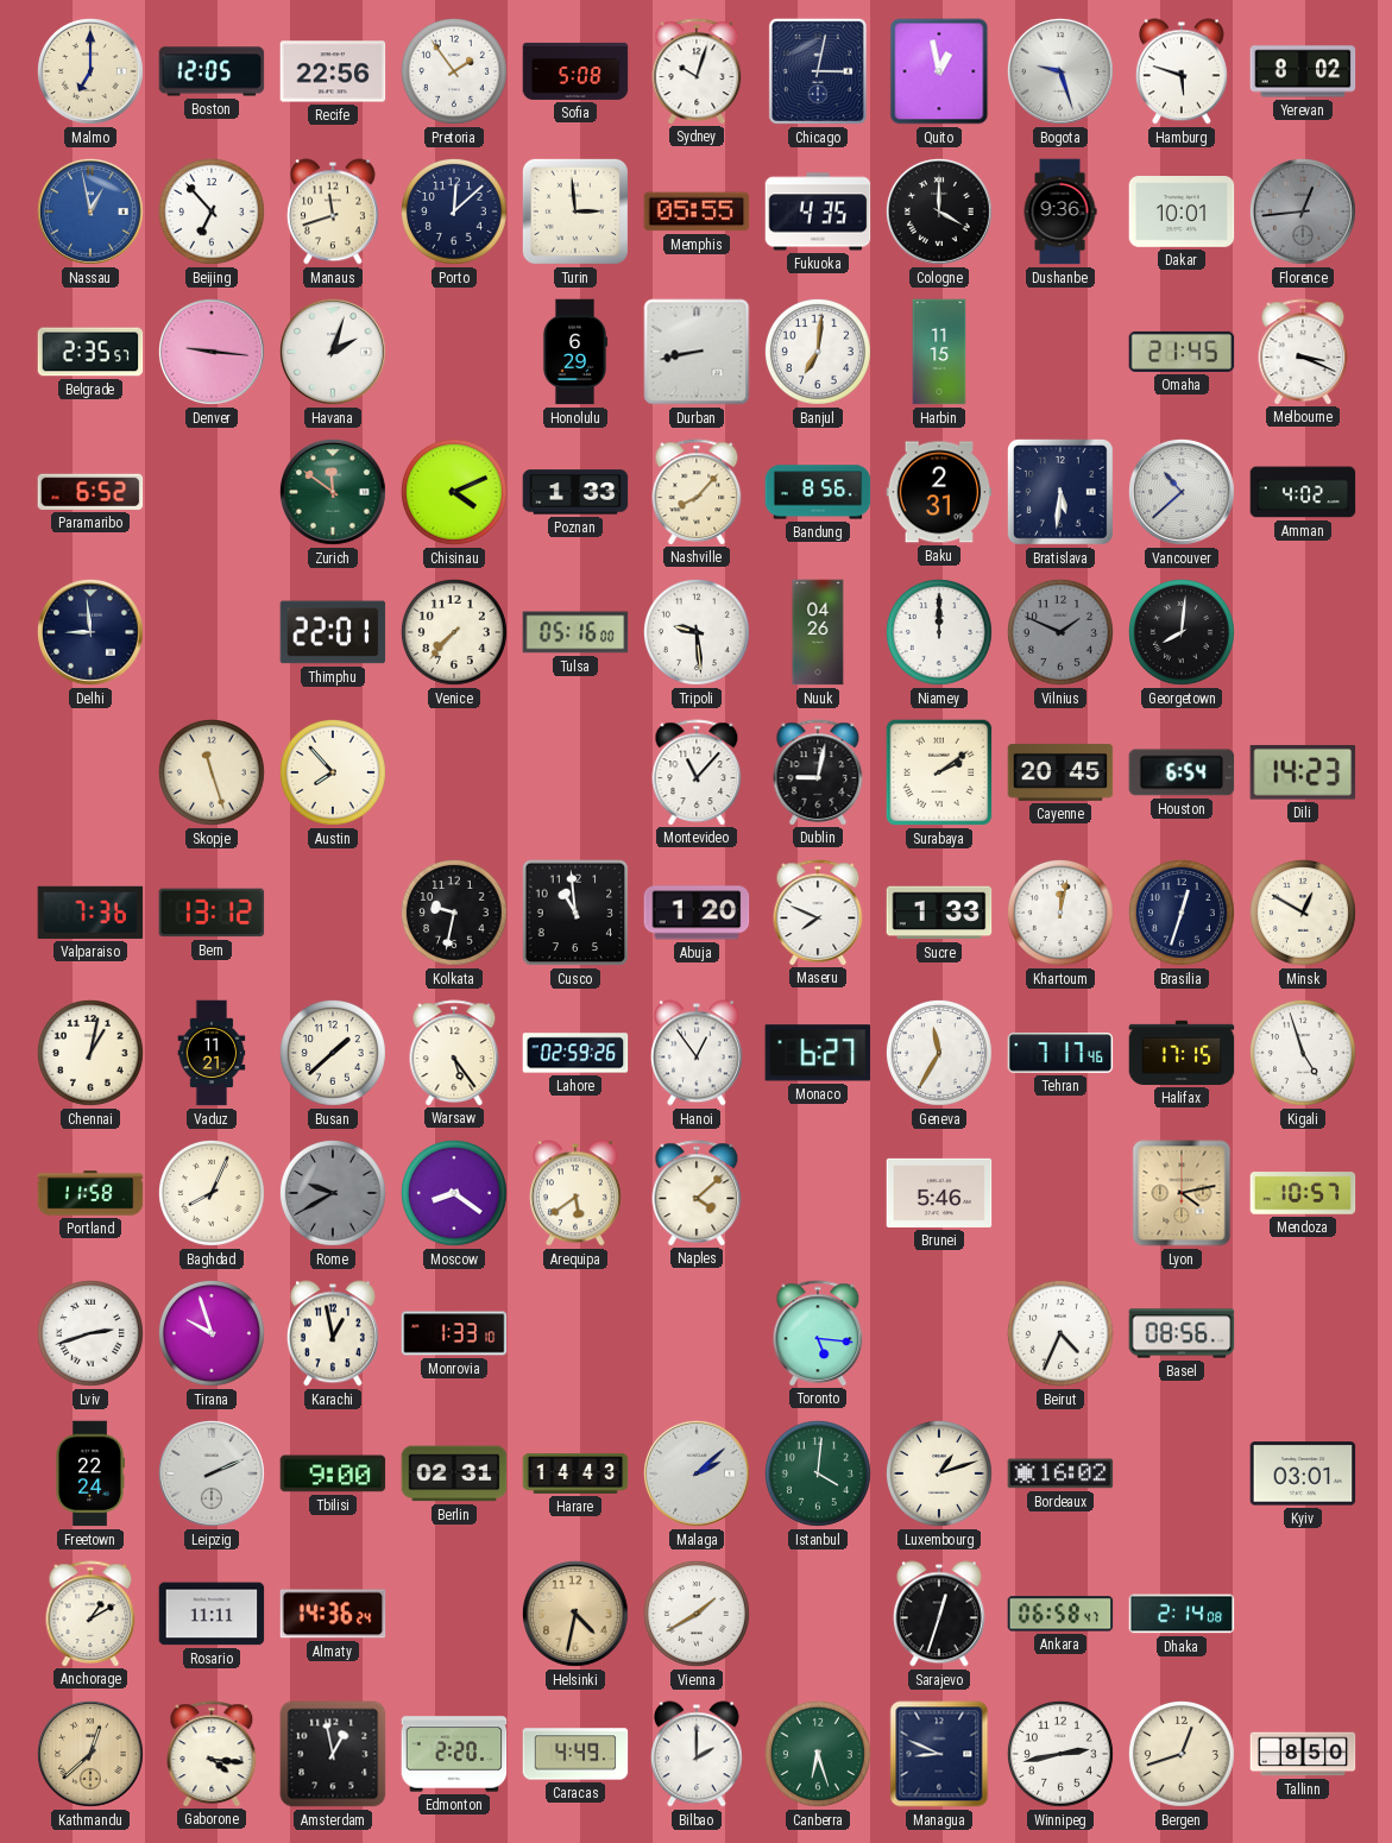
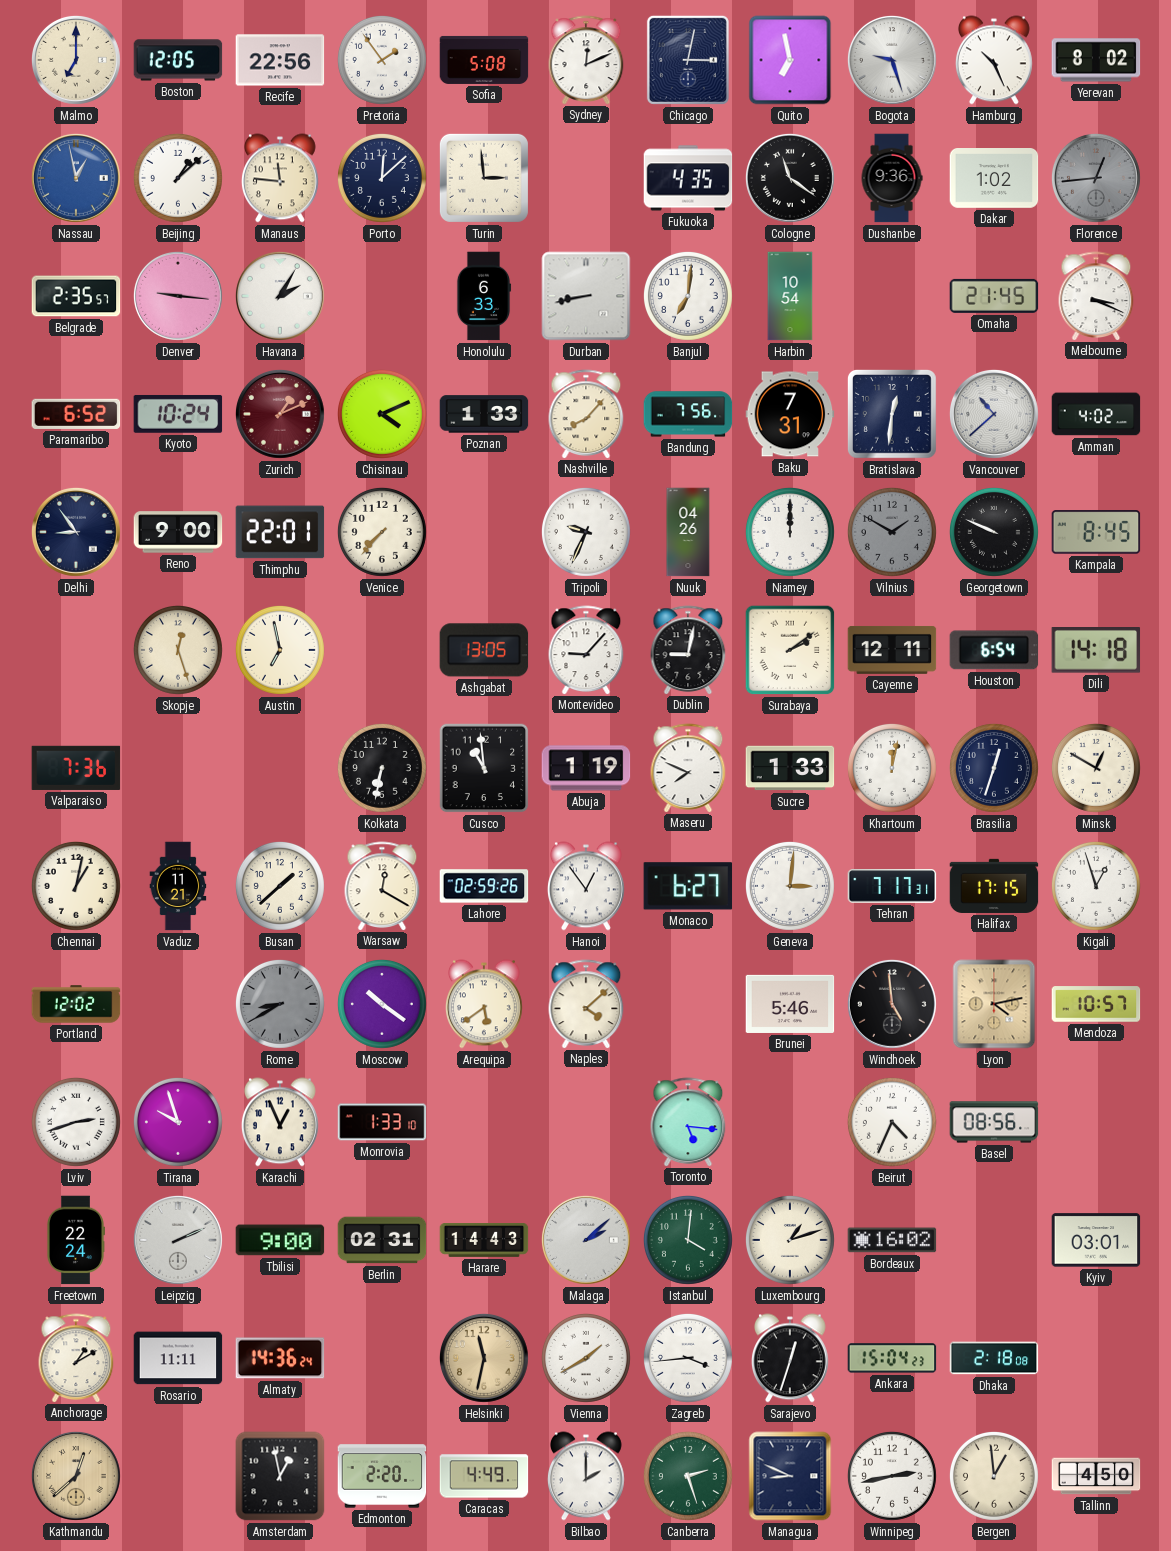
Sydney: 10:03 -> 12:11 (586, 60)
Quito: 12:58 -> 6:58 (790, 60)
Hamburg: 5:48 -> 10:26 (994, 60)
Beijing: 6:53 -> 1:08 (178, 178)
Manaus: 11:42 -> 11:46 (280, 178)
Memphis: 05:55 -> none (697, 212)
Cologne: 4:00 -> 11:21 (790, 178)
Dakar: 10:01 -> 1:02 (994, 179)
Havana: 2:03 -> 2:05 (280, 296)
Honolulu: 6:29 -> 6:33 (484, 296)
Harbin: 11:15 -> 10:54 (790, 296)
Kyoto: none -> 10:24 (178, 414)
Zurich: 11:51 -> 1:11 (280, 414)
Zurich dial: green -> burgundy (280, 414)
Bandung: 8:56 -> 7:56 (688, 414)
Baku: 2:31 -> 7:31 (790, 414)
Bratislava: 5:31 -> 12:31 (893, 415)
Delhi: 8:59 -> 8:54 (76, 532)
Reno: none -> 9:00 (178, 532)
Tulsa: 05:16 -> none (575, 632)
Tripoli: 9:29 -> 9:34 (586, 532)
Vilnius: 1:49 -> 1:50 (892, 532)
Georgetown: 8:01 -> 9:49 (994, 532)
Kampala: none -> 8:45 (1096, 532)
Skopje: 11:27 -> 12:27 (178, 650)
Austin: 7:53 -> 6:58 (280, 650)
Ashgabat: none -> 13:05 (484, 650)
Montevideo: 11:07 -> 9:07 (586, 650)
Cayenne: 20:45 -> 12:11 (892, 650)
Dili: 14:23 -> 14:18 (1096, 651)
Bern: 13:12 -> none (212, 913)
Kolkata: 9:32 -> 6:32 (382, 768)
Abuja: 1:20 -> 1:19 (586, 768)
Warsaw: 5:24 -> 12:20 (382, 886)
Geneva: 11:35 -> 3:01 (790, 886)
Tehran: 7:17:46 -> 7:17:31 (892, 886)
Kigali: 4:57 -> 12:57 (1096, 886)
Portland: 11:58 -> 12:02 (76, 1004)
Baghdad: 8:04 -> none (212, 1193)
Rome: 9:40 -> 8:40 (280, 1004)
Moscow: 8:21 -> 10:21 (382, 1004)
Windhoek: none -> 4:59 (892, 1004)
Karachi: 12:58 -> 12:56 (280, 1122)
Helsinki: 4:32 -> 11:32 (484, 1358)
Zagreb: none -> 3:44 (688, 1358)
Ankara: 06:58 -> 15:04 (892, 1358)
Dhaka: 2:14 -> 2:18 (994, 1358)
Gaborone: 4:16 -> none (212, 1754)
Canberra: 6:27 -> 2:27 (688, 1476)
Bergen: 12:42 -> 12:59 (994, 1476)
Tallinn: 8:50 -> 4:50 (1096, 1476)
